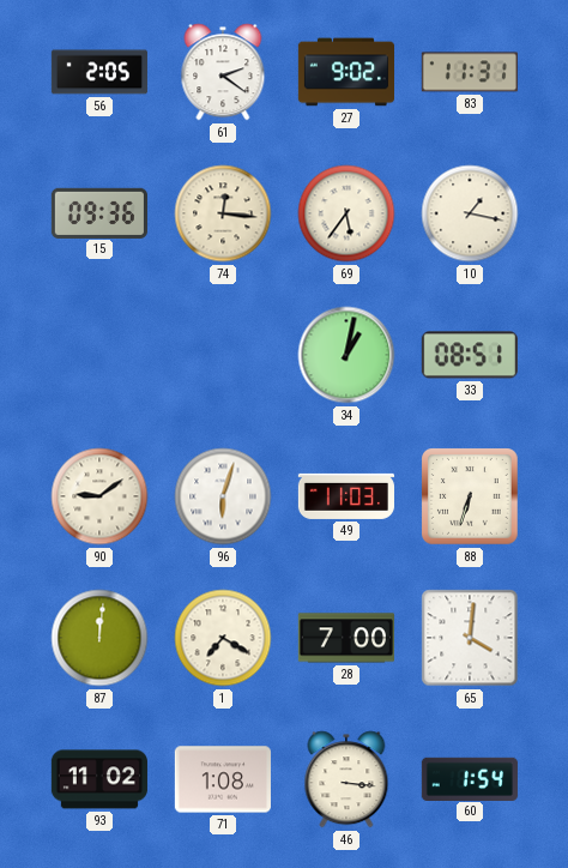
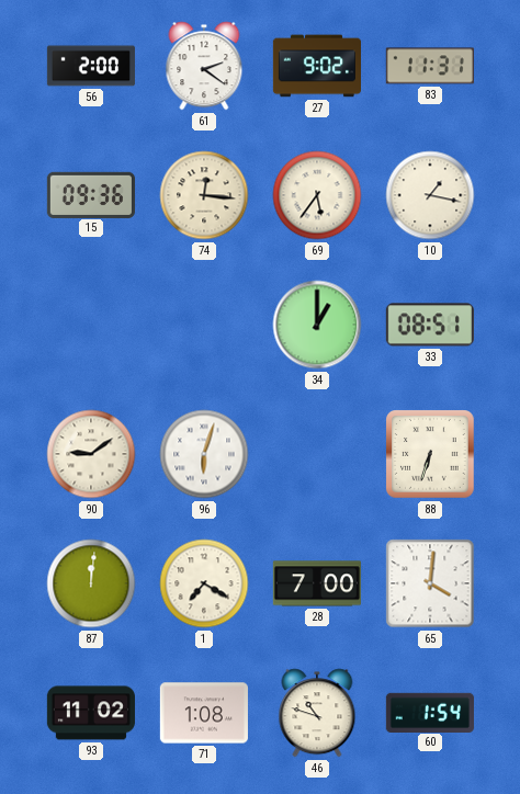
56: 2:05 -> 2:00 (91, 66)
34: 1:02 -> 1:00 (317, 325)
49: 11:03 -> none (345, 496)
46: 3:16 -> 10:48 (317, 713)
